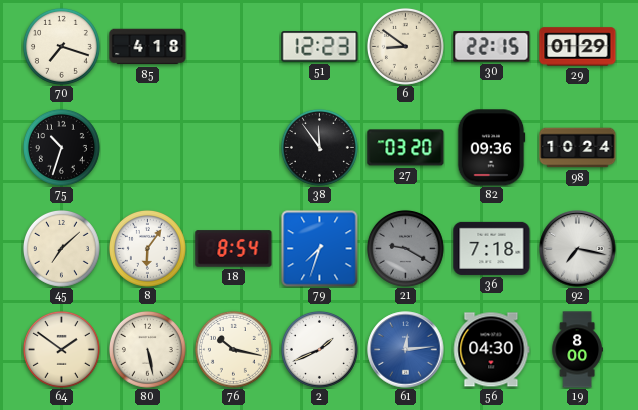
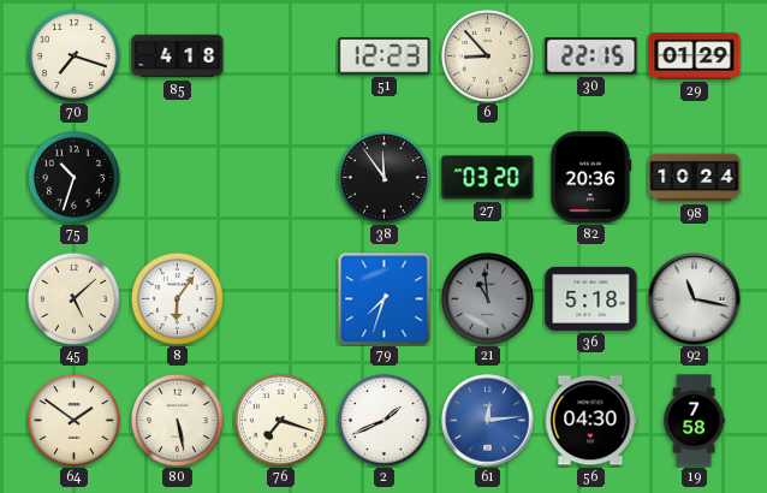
6: 8:51 -> 8:53 (487, 55)
82: 09:36 -> 20:36 (590, 178)
45: 7:08 -> 5:08 (73, 298)
18: 8:54 -> none (234, 249)
21: 9:20 -> 10:59 (487, 298)
36: 7:18 -> 5:18 (591, 298)
92: 7:17 -> 11:17 (695, 299)
76: 10:17 -> 7:18 (280, 420)
19: 8:00 -> 7:58 (694, 421)
